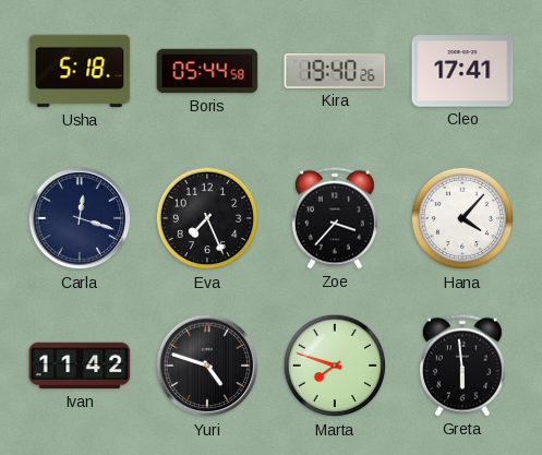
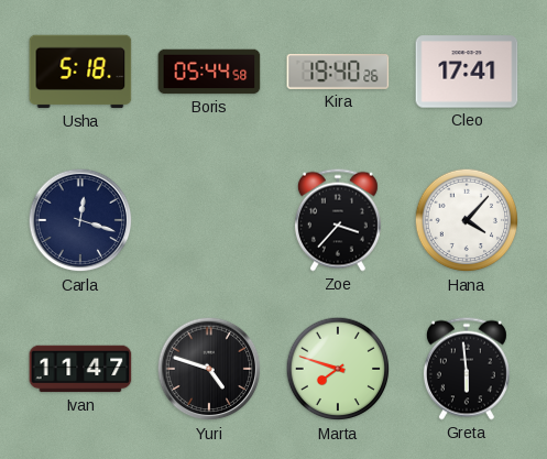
Eva: 7:26 -> none (207, 218)
Ivan: 11:42 -> 11:47 (80, 369)
